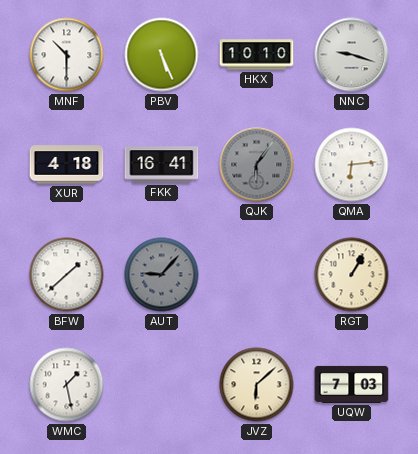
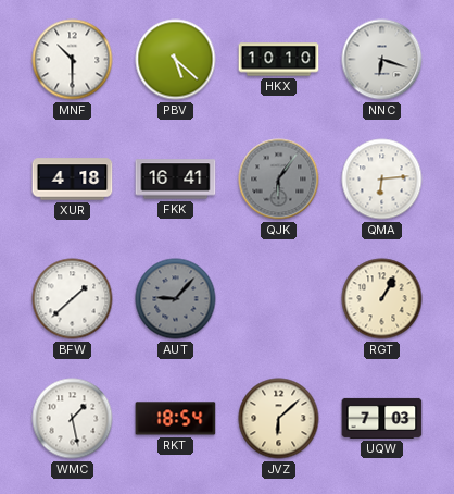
PBV: 5:26 -> 5:22 (176, 60)
NNC: 9:18 -> 6:18 (382, 60)
RKT: none -> 18:54 (176, 419)
